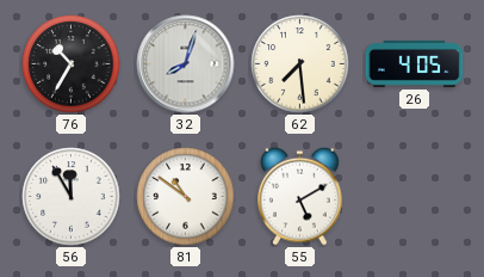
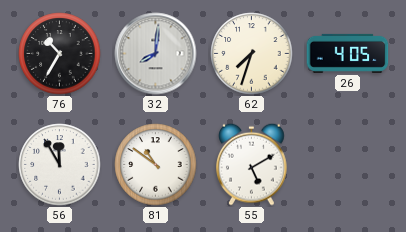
32: 8:03 -> 8:01 (156, 54)
62: 7:29 -> 7:33 (252, 54)
